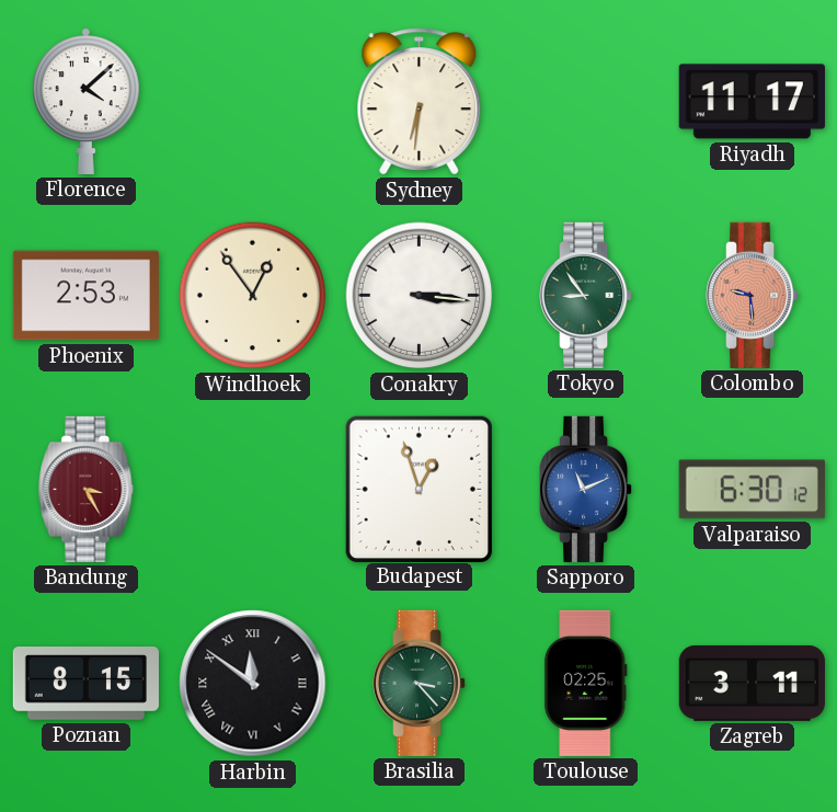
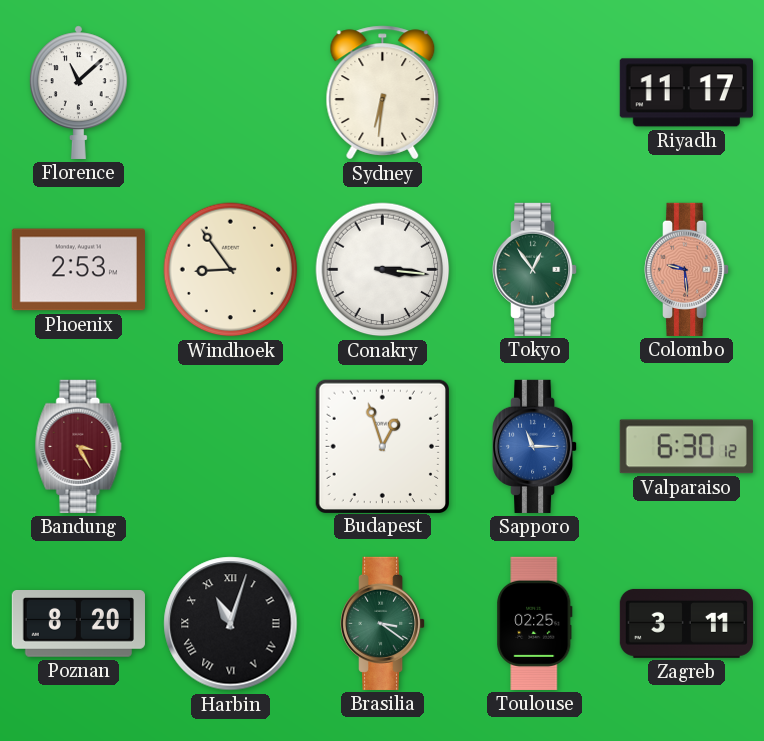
Florence: 4:08 -> 11:08 (78, 92)
Windhoek: 12:54 -> 8:54 (231, 270)
Tokyo: 8:54 -> 12:54 (536, 269)
Sapporo: 11:11 -> 11:15 (536, 446)
Poznan: 8:15 -> 8:20 (78, 624)
Harbin: 11:51 -> 11:03 (231, 624)
Brasilia: 3:23 -> 3:21 (384, 623)
